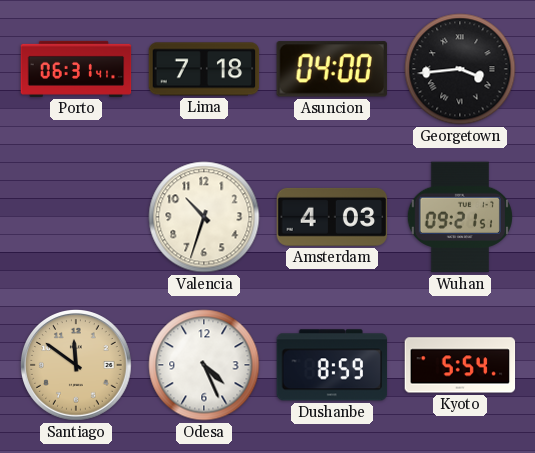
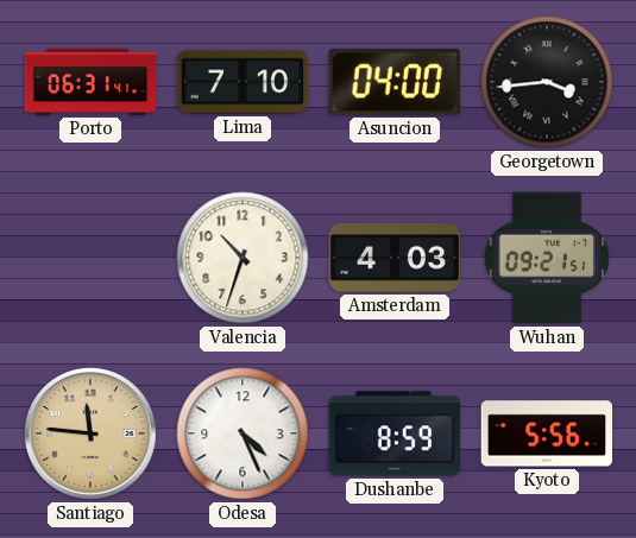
Lima: 7:18 -> 7:10 (243, 82)
Santiago: 11:51 -> 11:46 (90, 435)
Kyoto: 5:54 -> 5:56 (547, 433)
